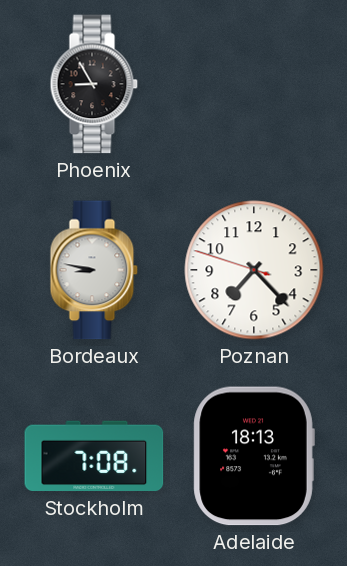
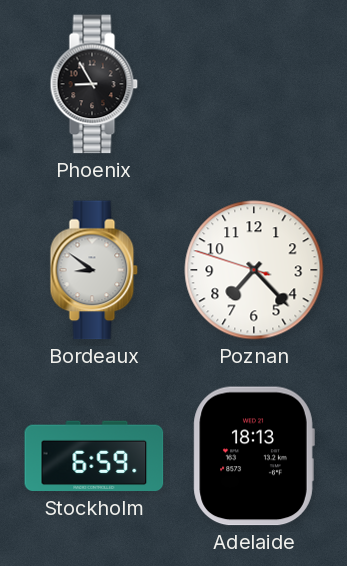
Bordeaux: 8:47 -> 8:51 (94, 270)
Stockholm: 7:08 -> 6:59 (94, 456)
